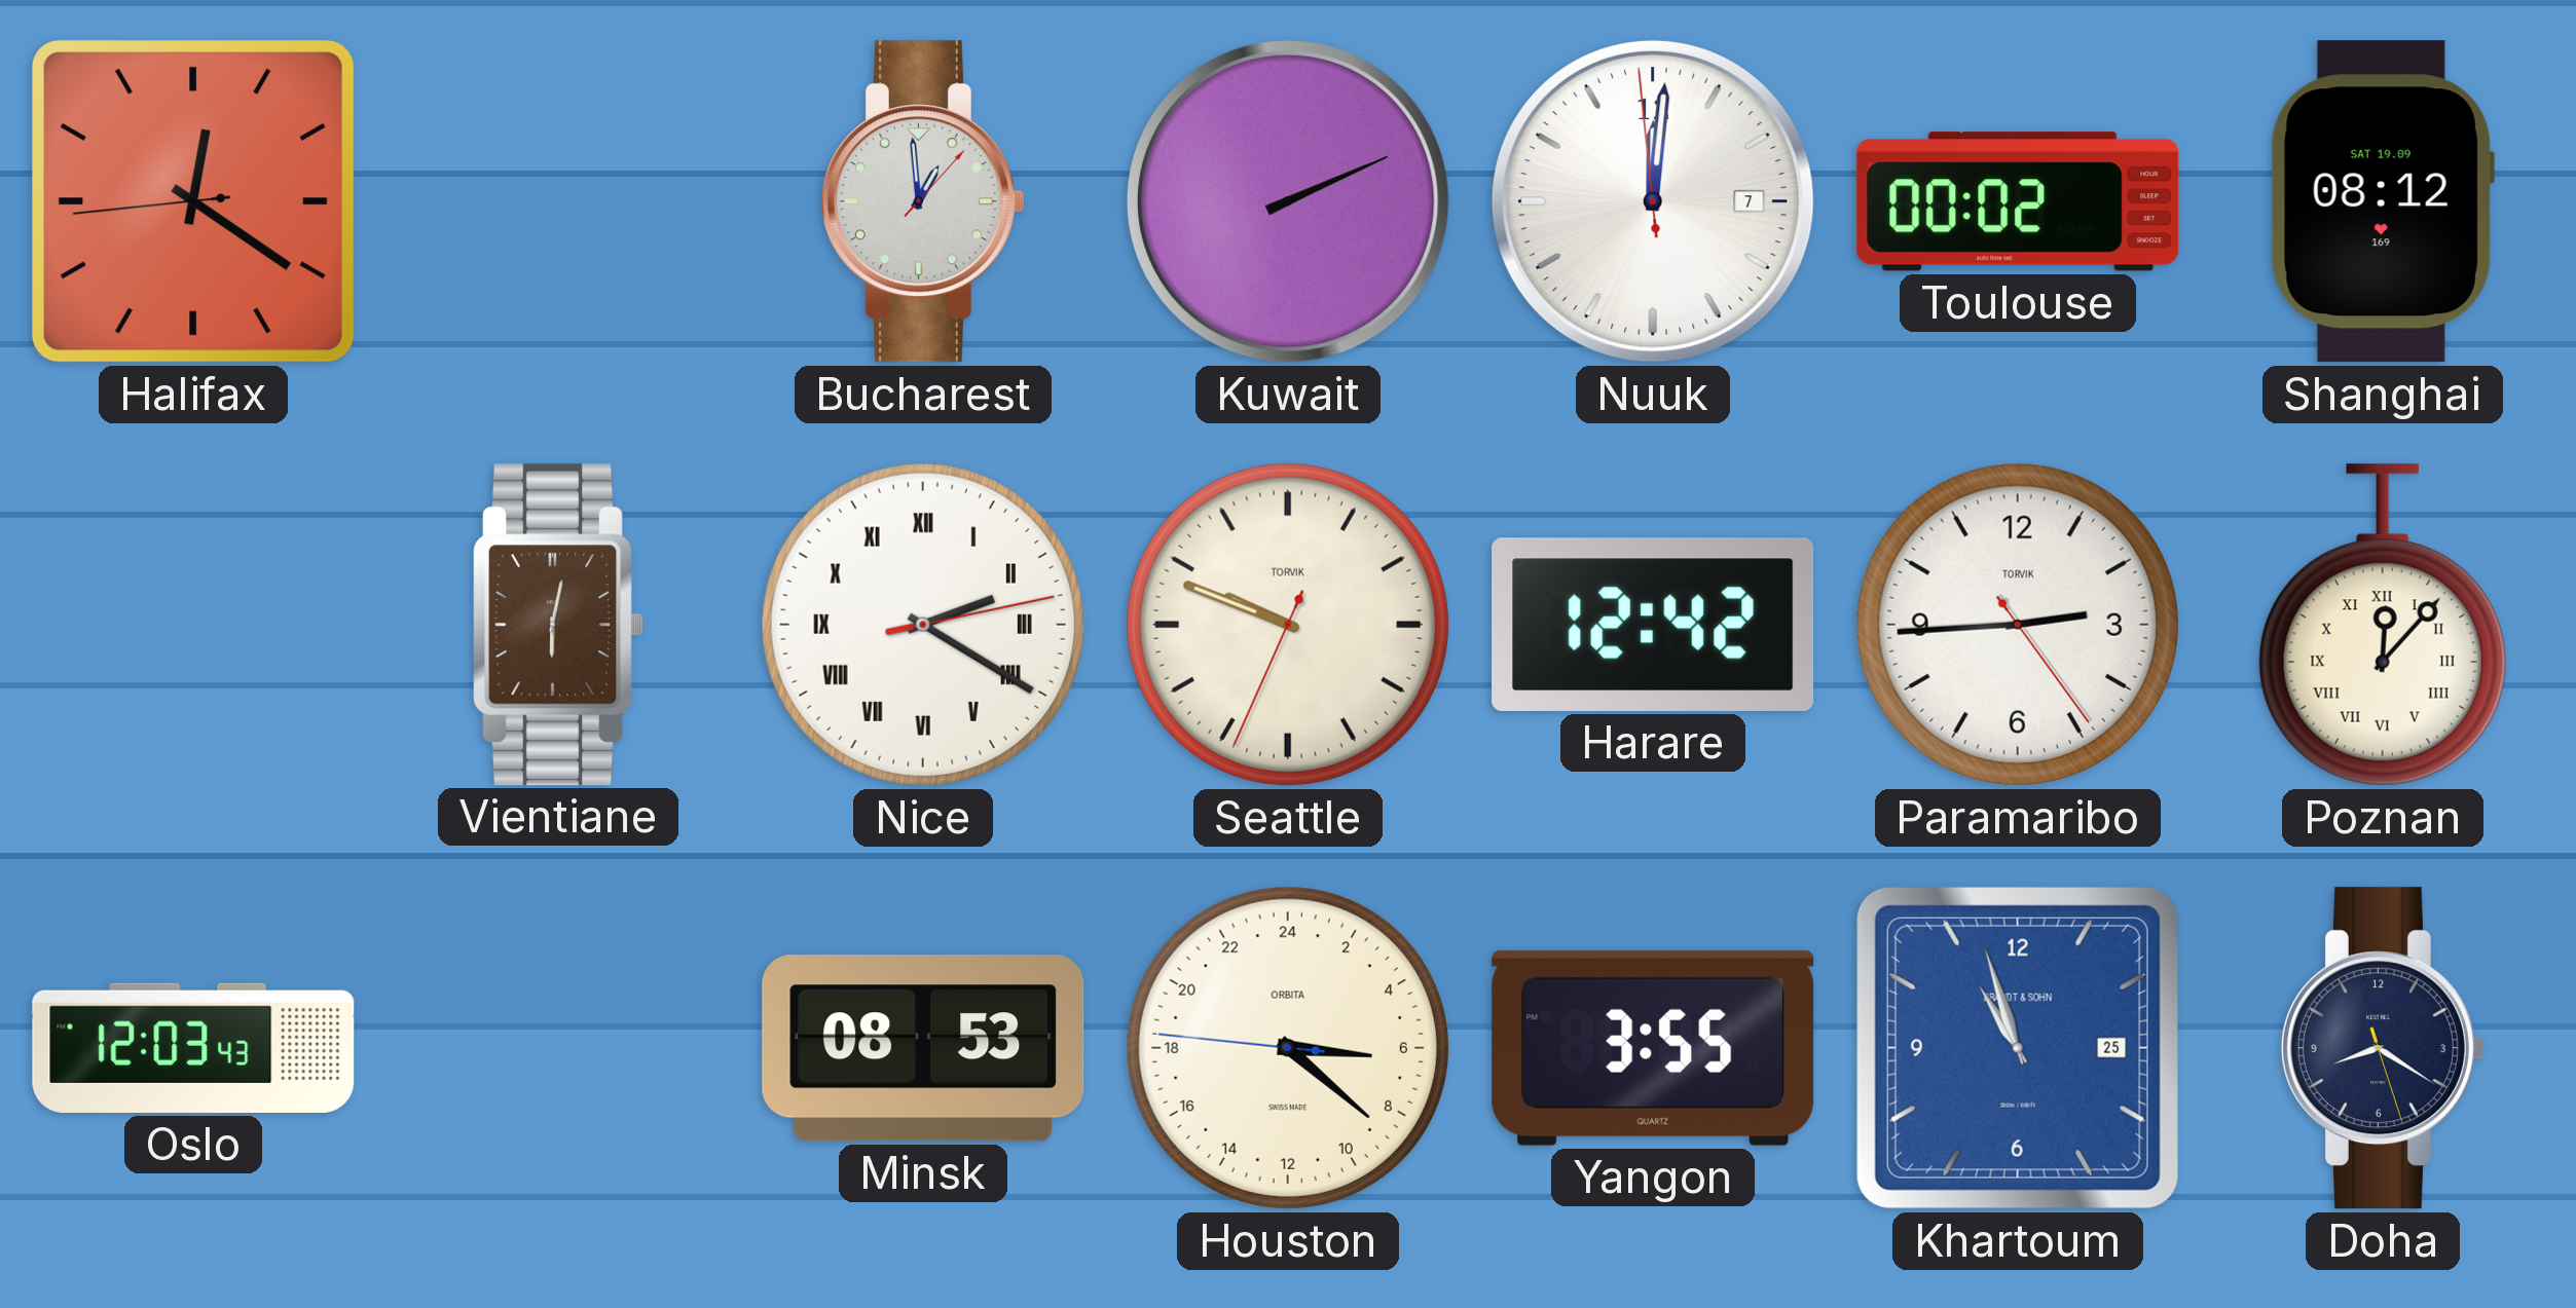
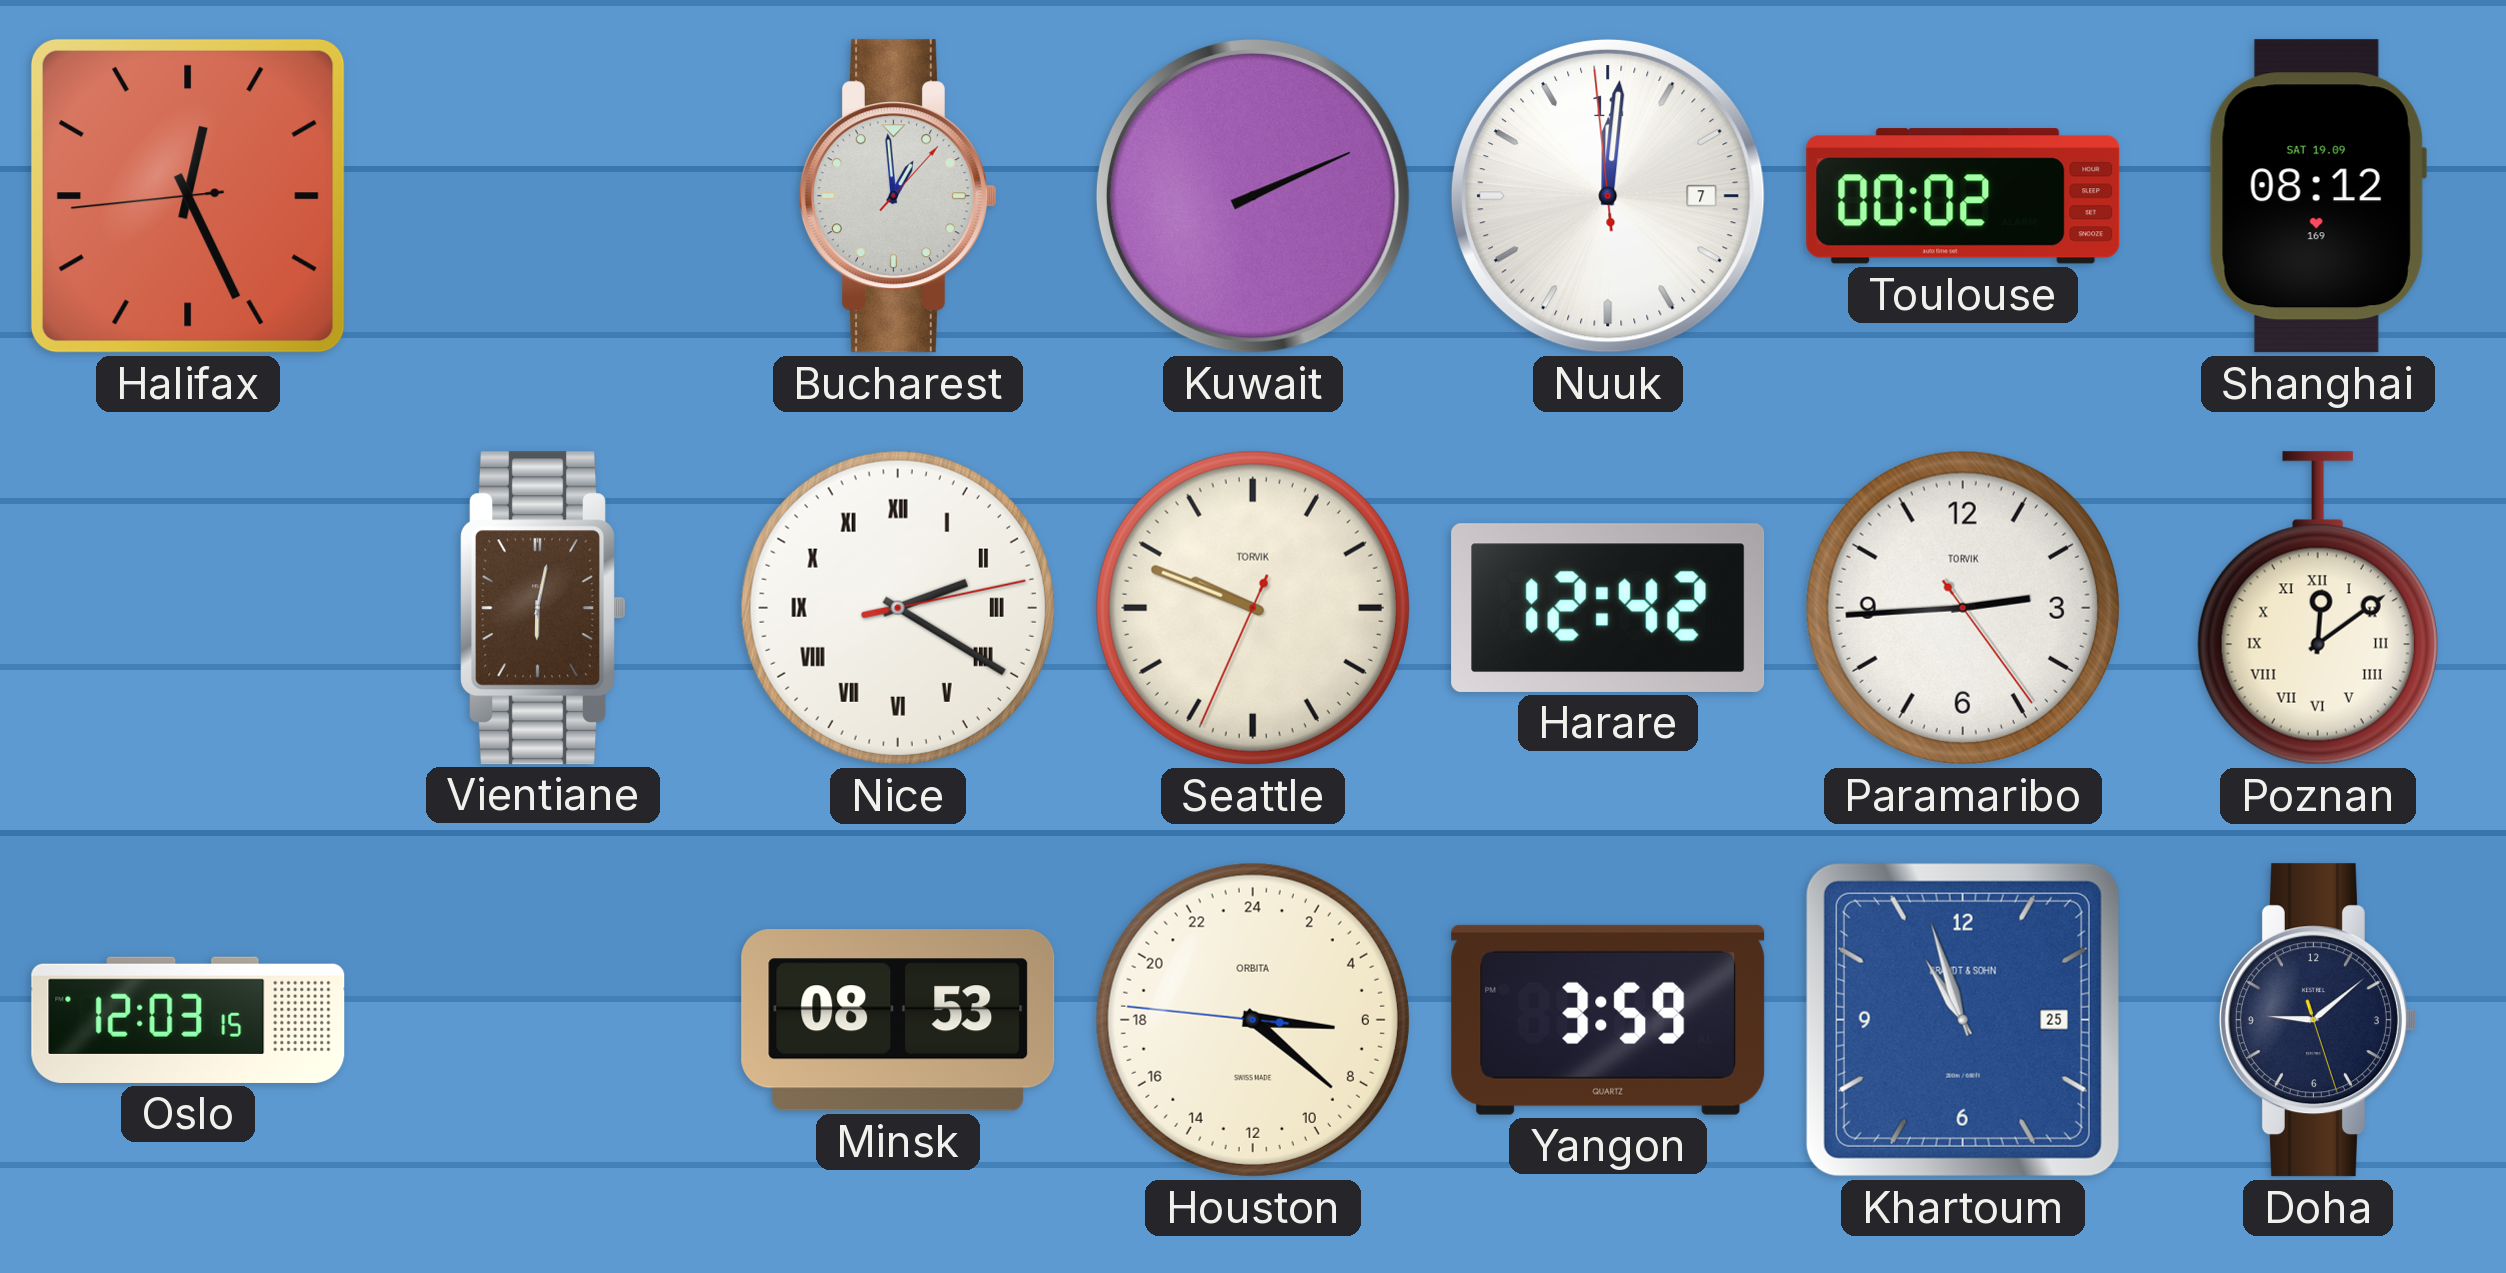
Halifax: 12:20 -> 12:25 (188, 196)
Poznan: 12:07 -> 12:09 (2318, 608)
Oslo: 12:03:43 -> 12:03:15 (188, 1020)
Yangon: 3:55 -> 3:59 (1608, 1020)
Doha: 8:20 -> 9:08 (2318, 1020)
